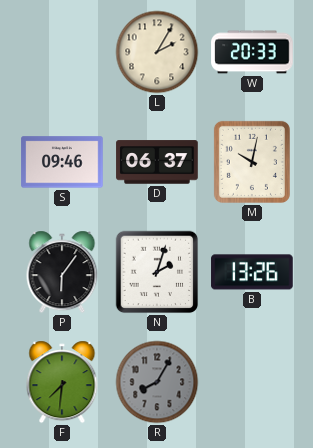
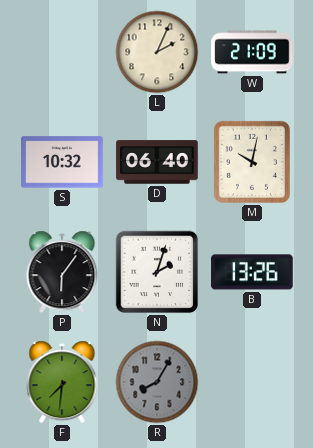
L: 2:05 -> 2:04 (157, 52)
W: 20:33 -> 21:09 (252, 52)
S: 09:46 -> 10:32 (62, 162)
D: 06:37 -> 06:40 (157, 162)
